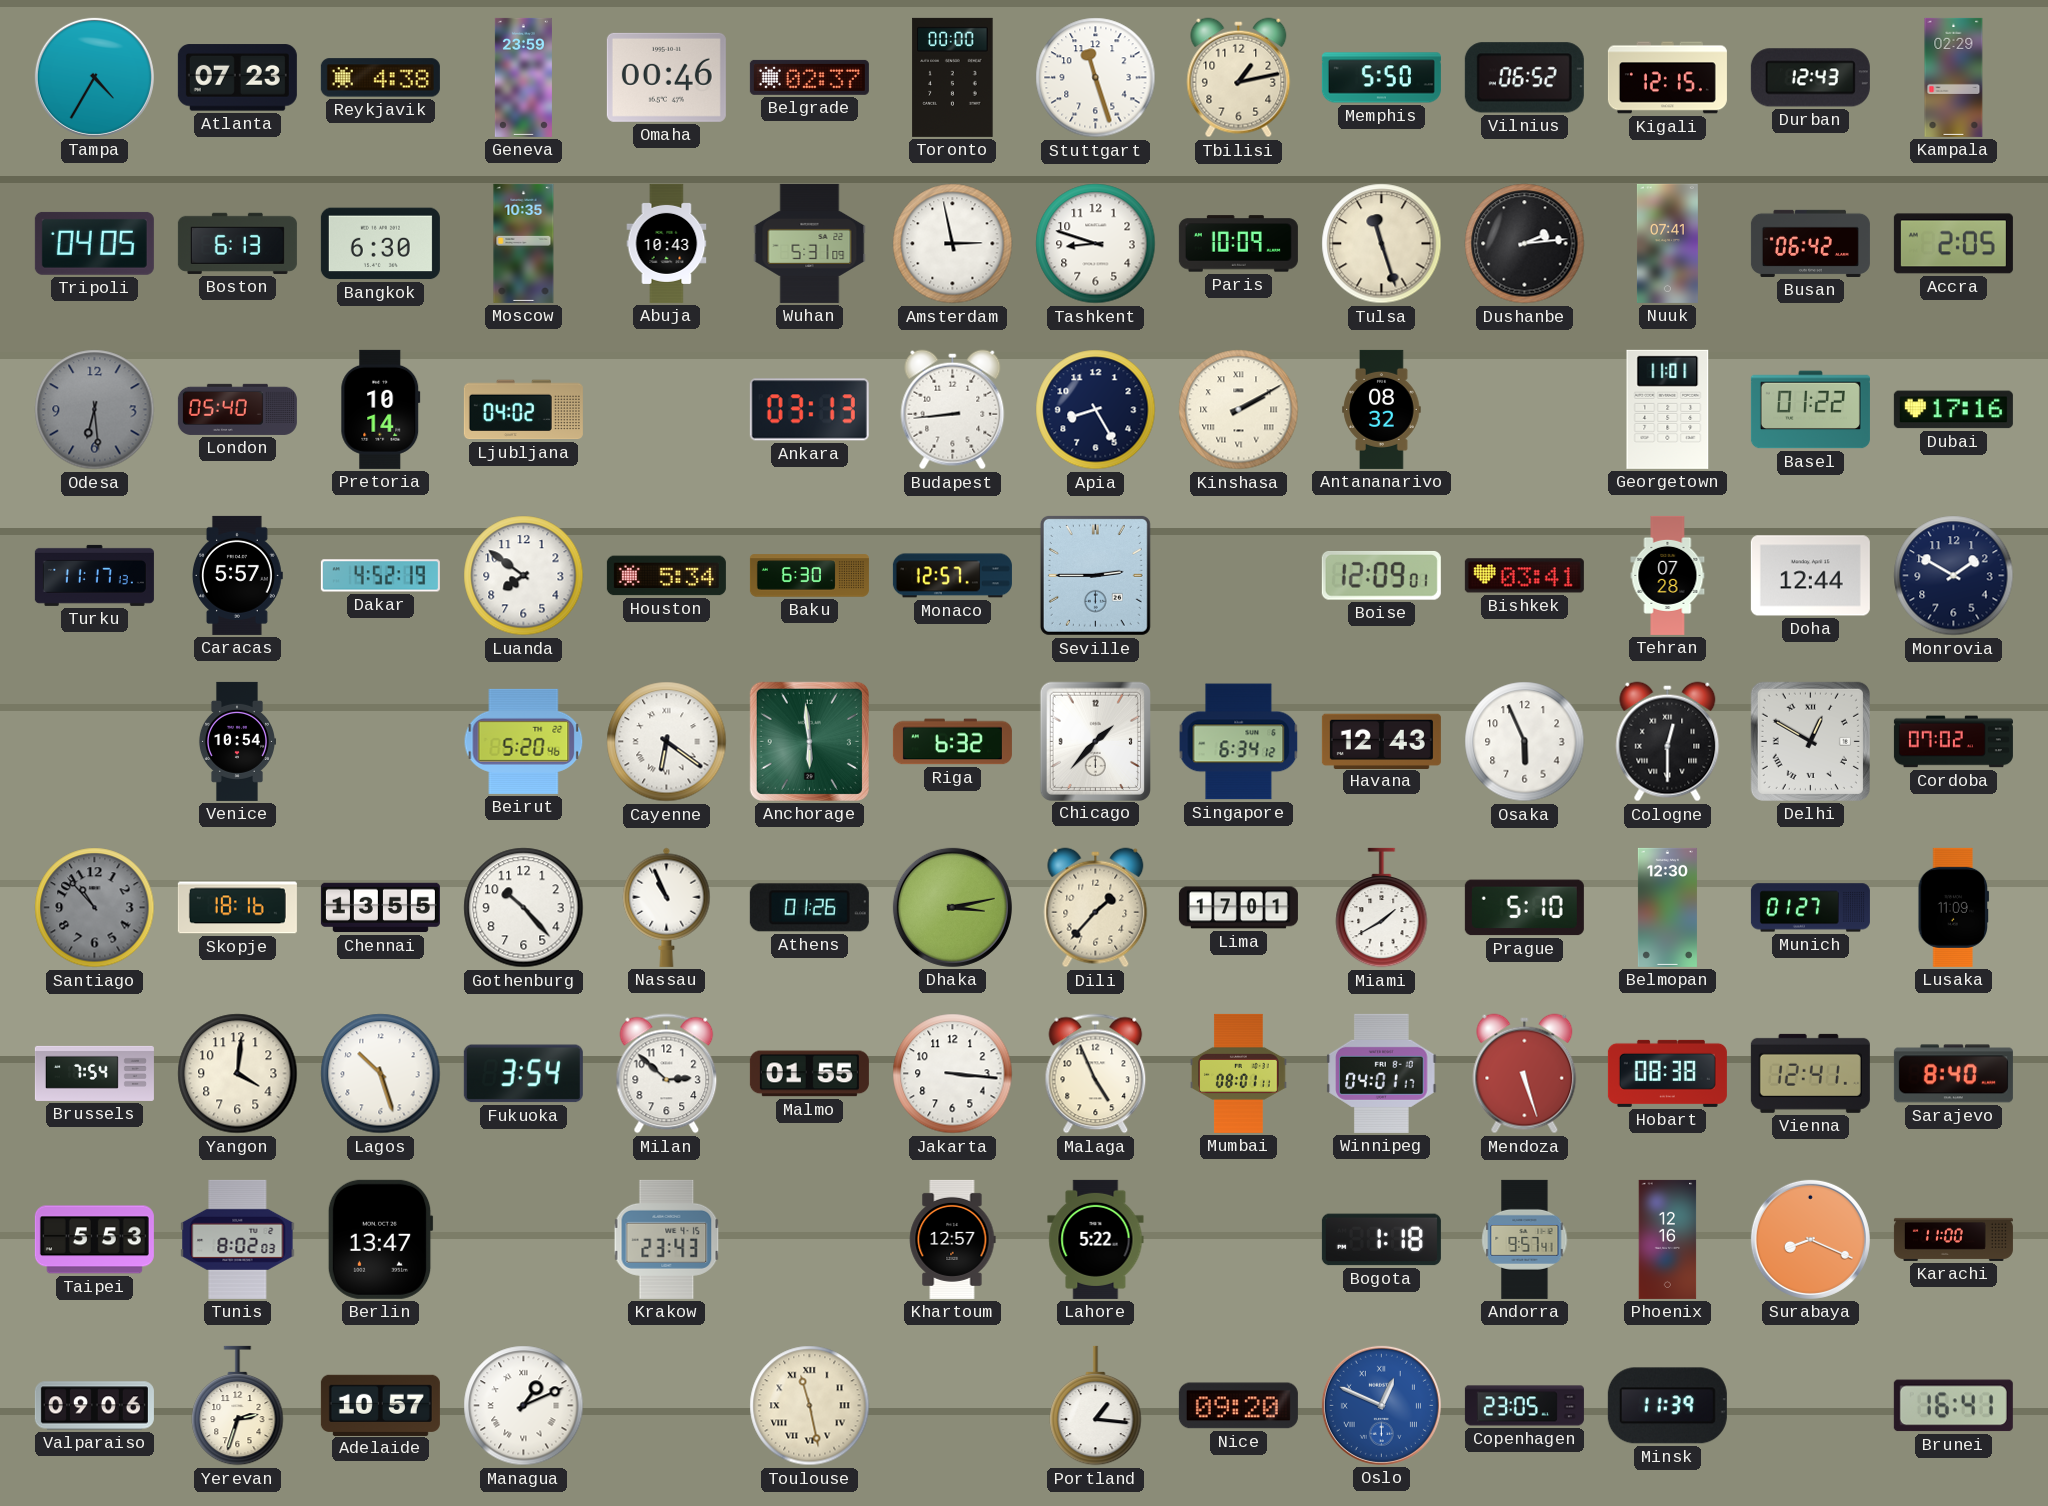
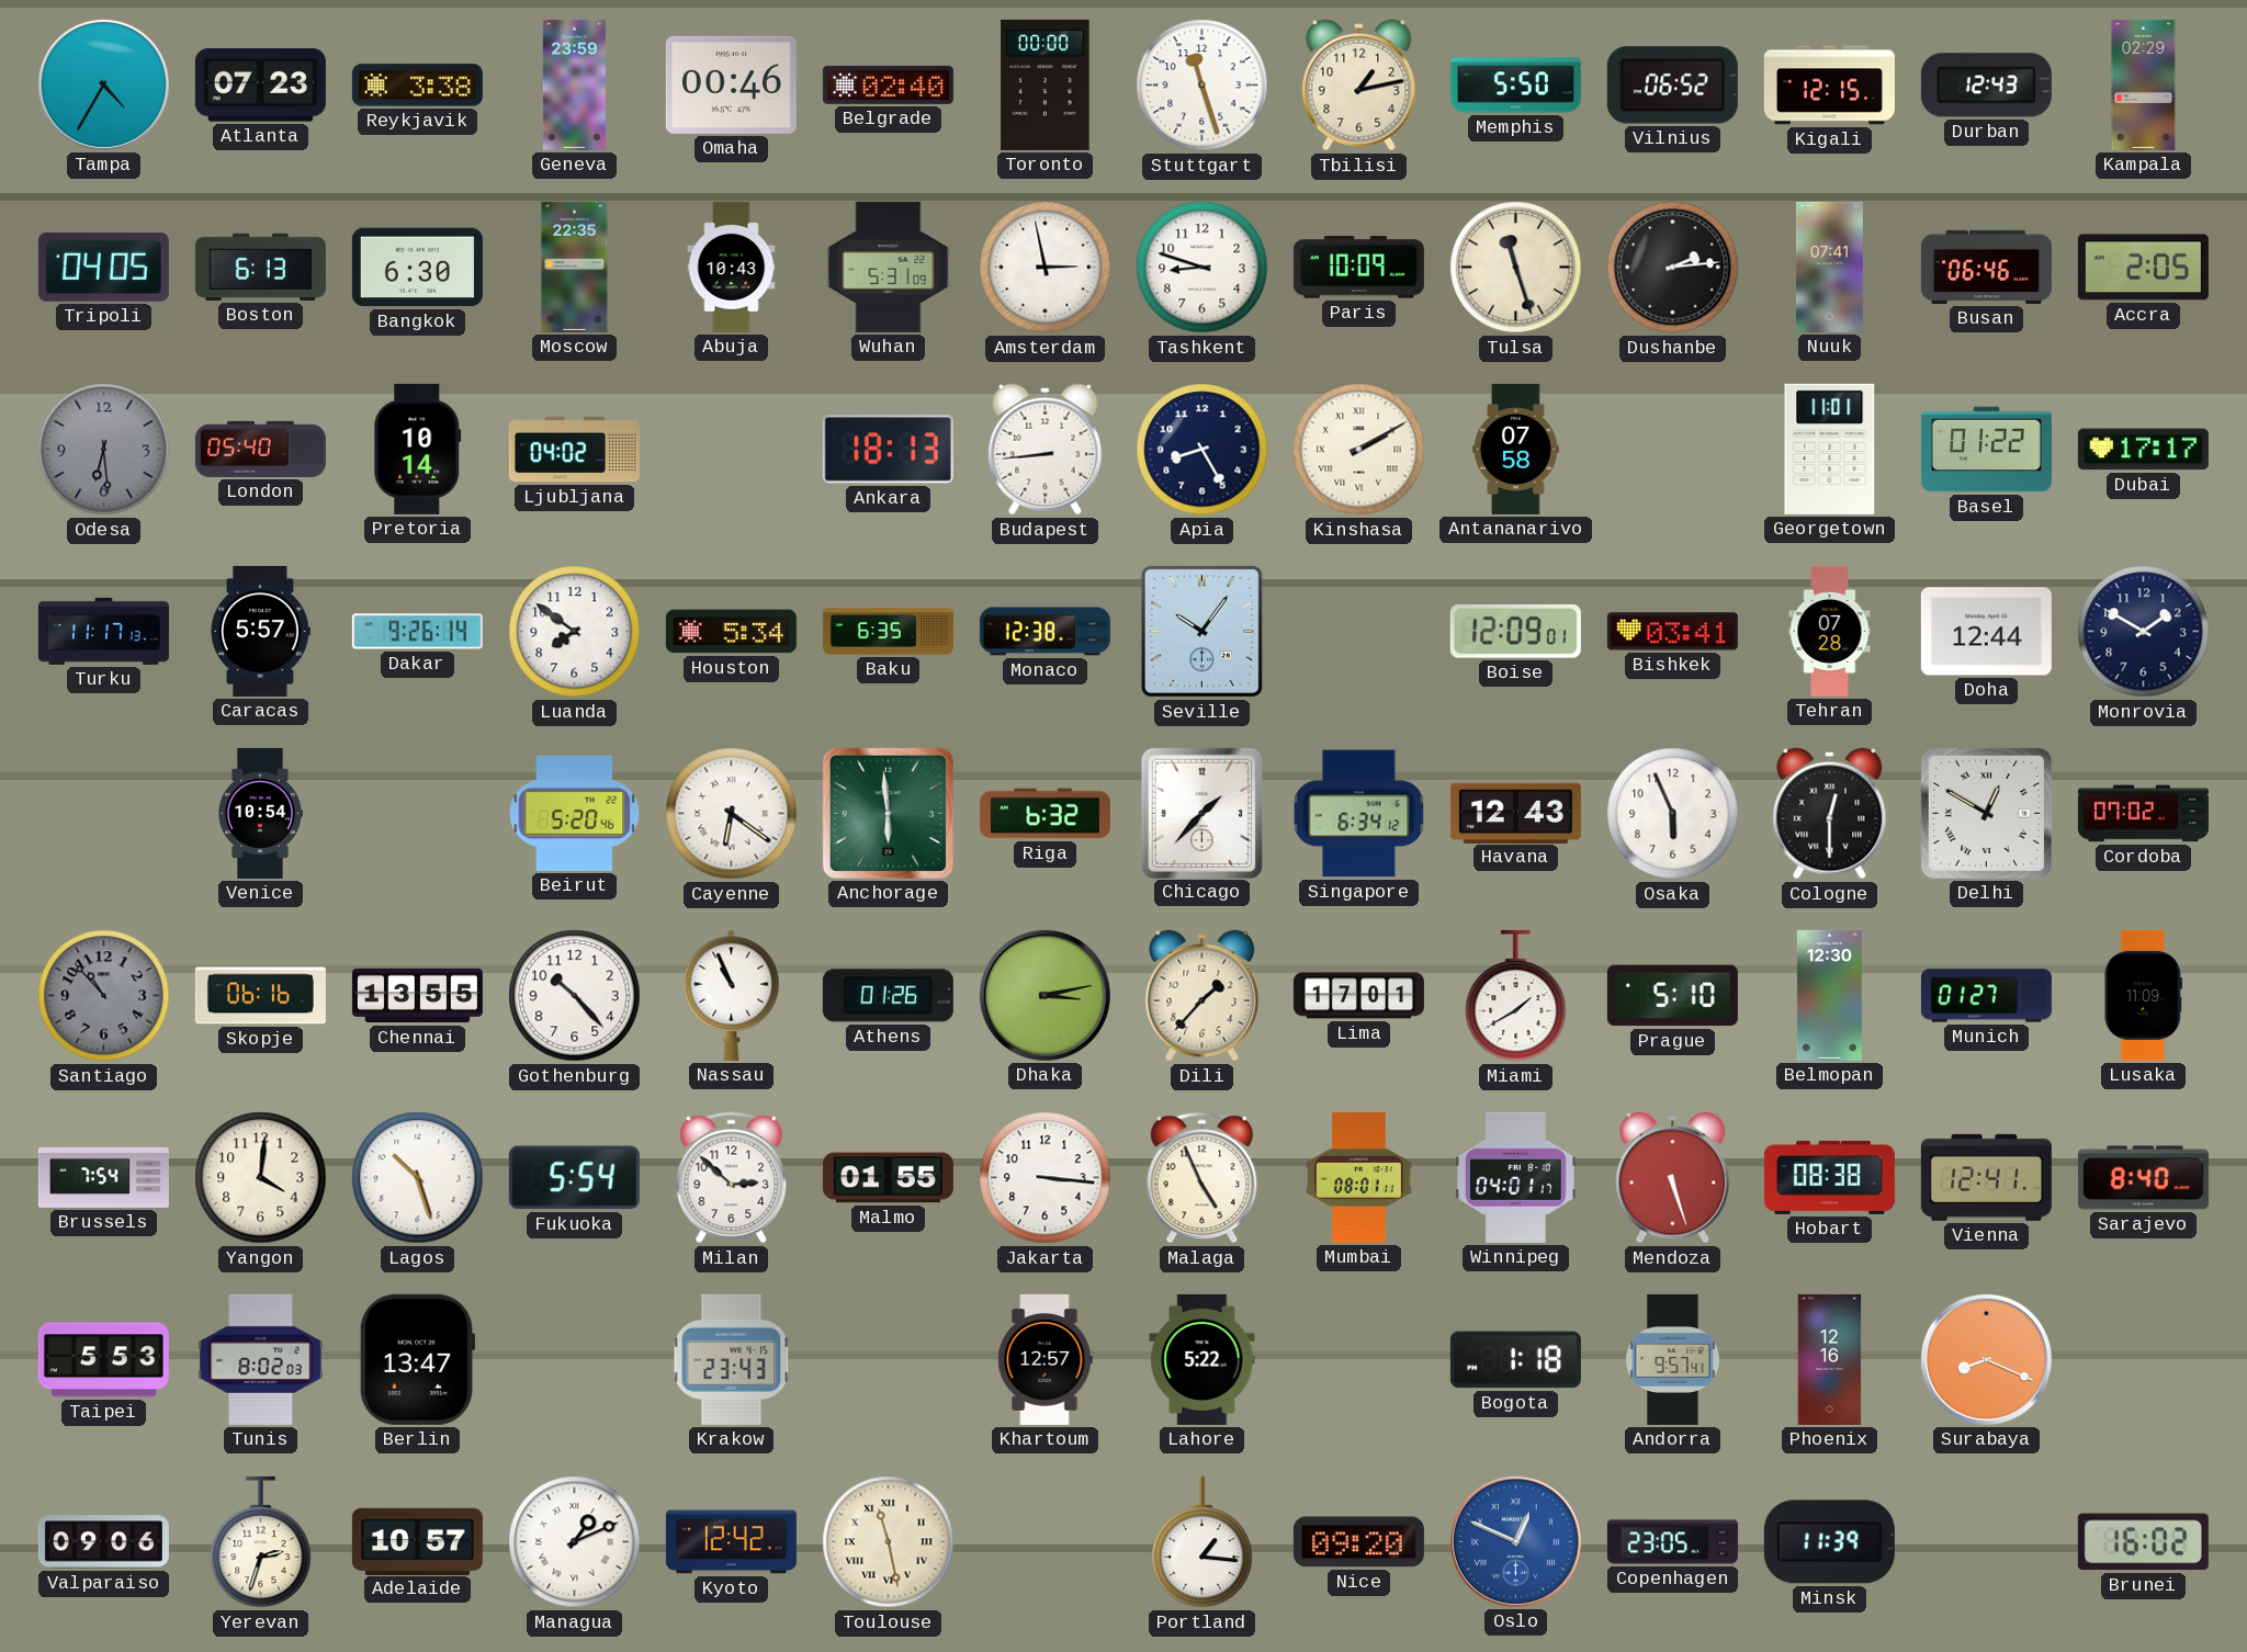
Reykjavik: 4:38 -> 3:38 (417, 86)
Belgrade: 02:37 -> 02:40 (888, 84)
Moscow: 10:35 -> 22:35 (575, 267)
Busan: 06:42 -> 06:46 (1986, 267)
Ankara: 03:13 -> 18:13 (888, 450)
Antananarivo: 08:32 -> 07:58 (1516, 449)
Dubai: 17:16 -> 17:17 (2143, 450)
Dakar: 4:52 -> 9:26 (417, 632)
Baku: 6:30 -> 6:35 (888, 632)
Monaco: 12:57 -> 12:38 (1045, 632)
Seville: 2:45 -> 10:06 (1201, 631)
Skopje: 18:16 -> 06:16 (260, 996)
Fukuoka: 3:54 -> 5:54 (574, 1178)
Karachi: 11:00 -> none (1953, 1239)
Kyoto: none -> 12:42 (731, 1542)
Brunei: 16:41 -> 16:02 (2143, 1542)
